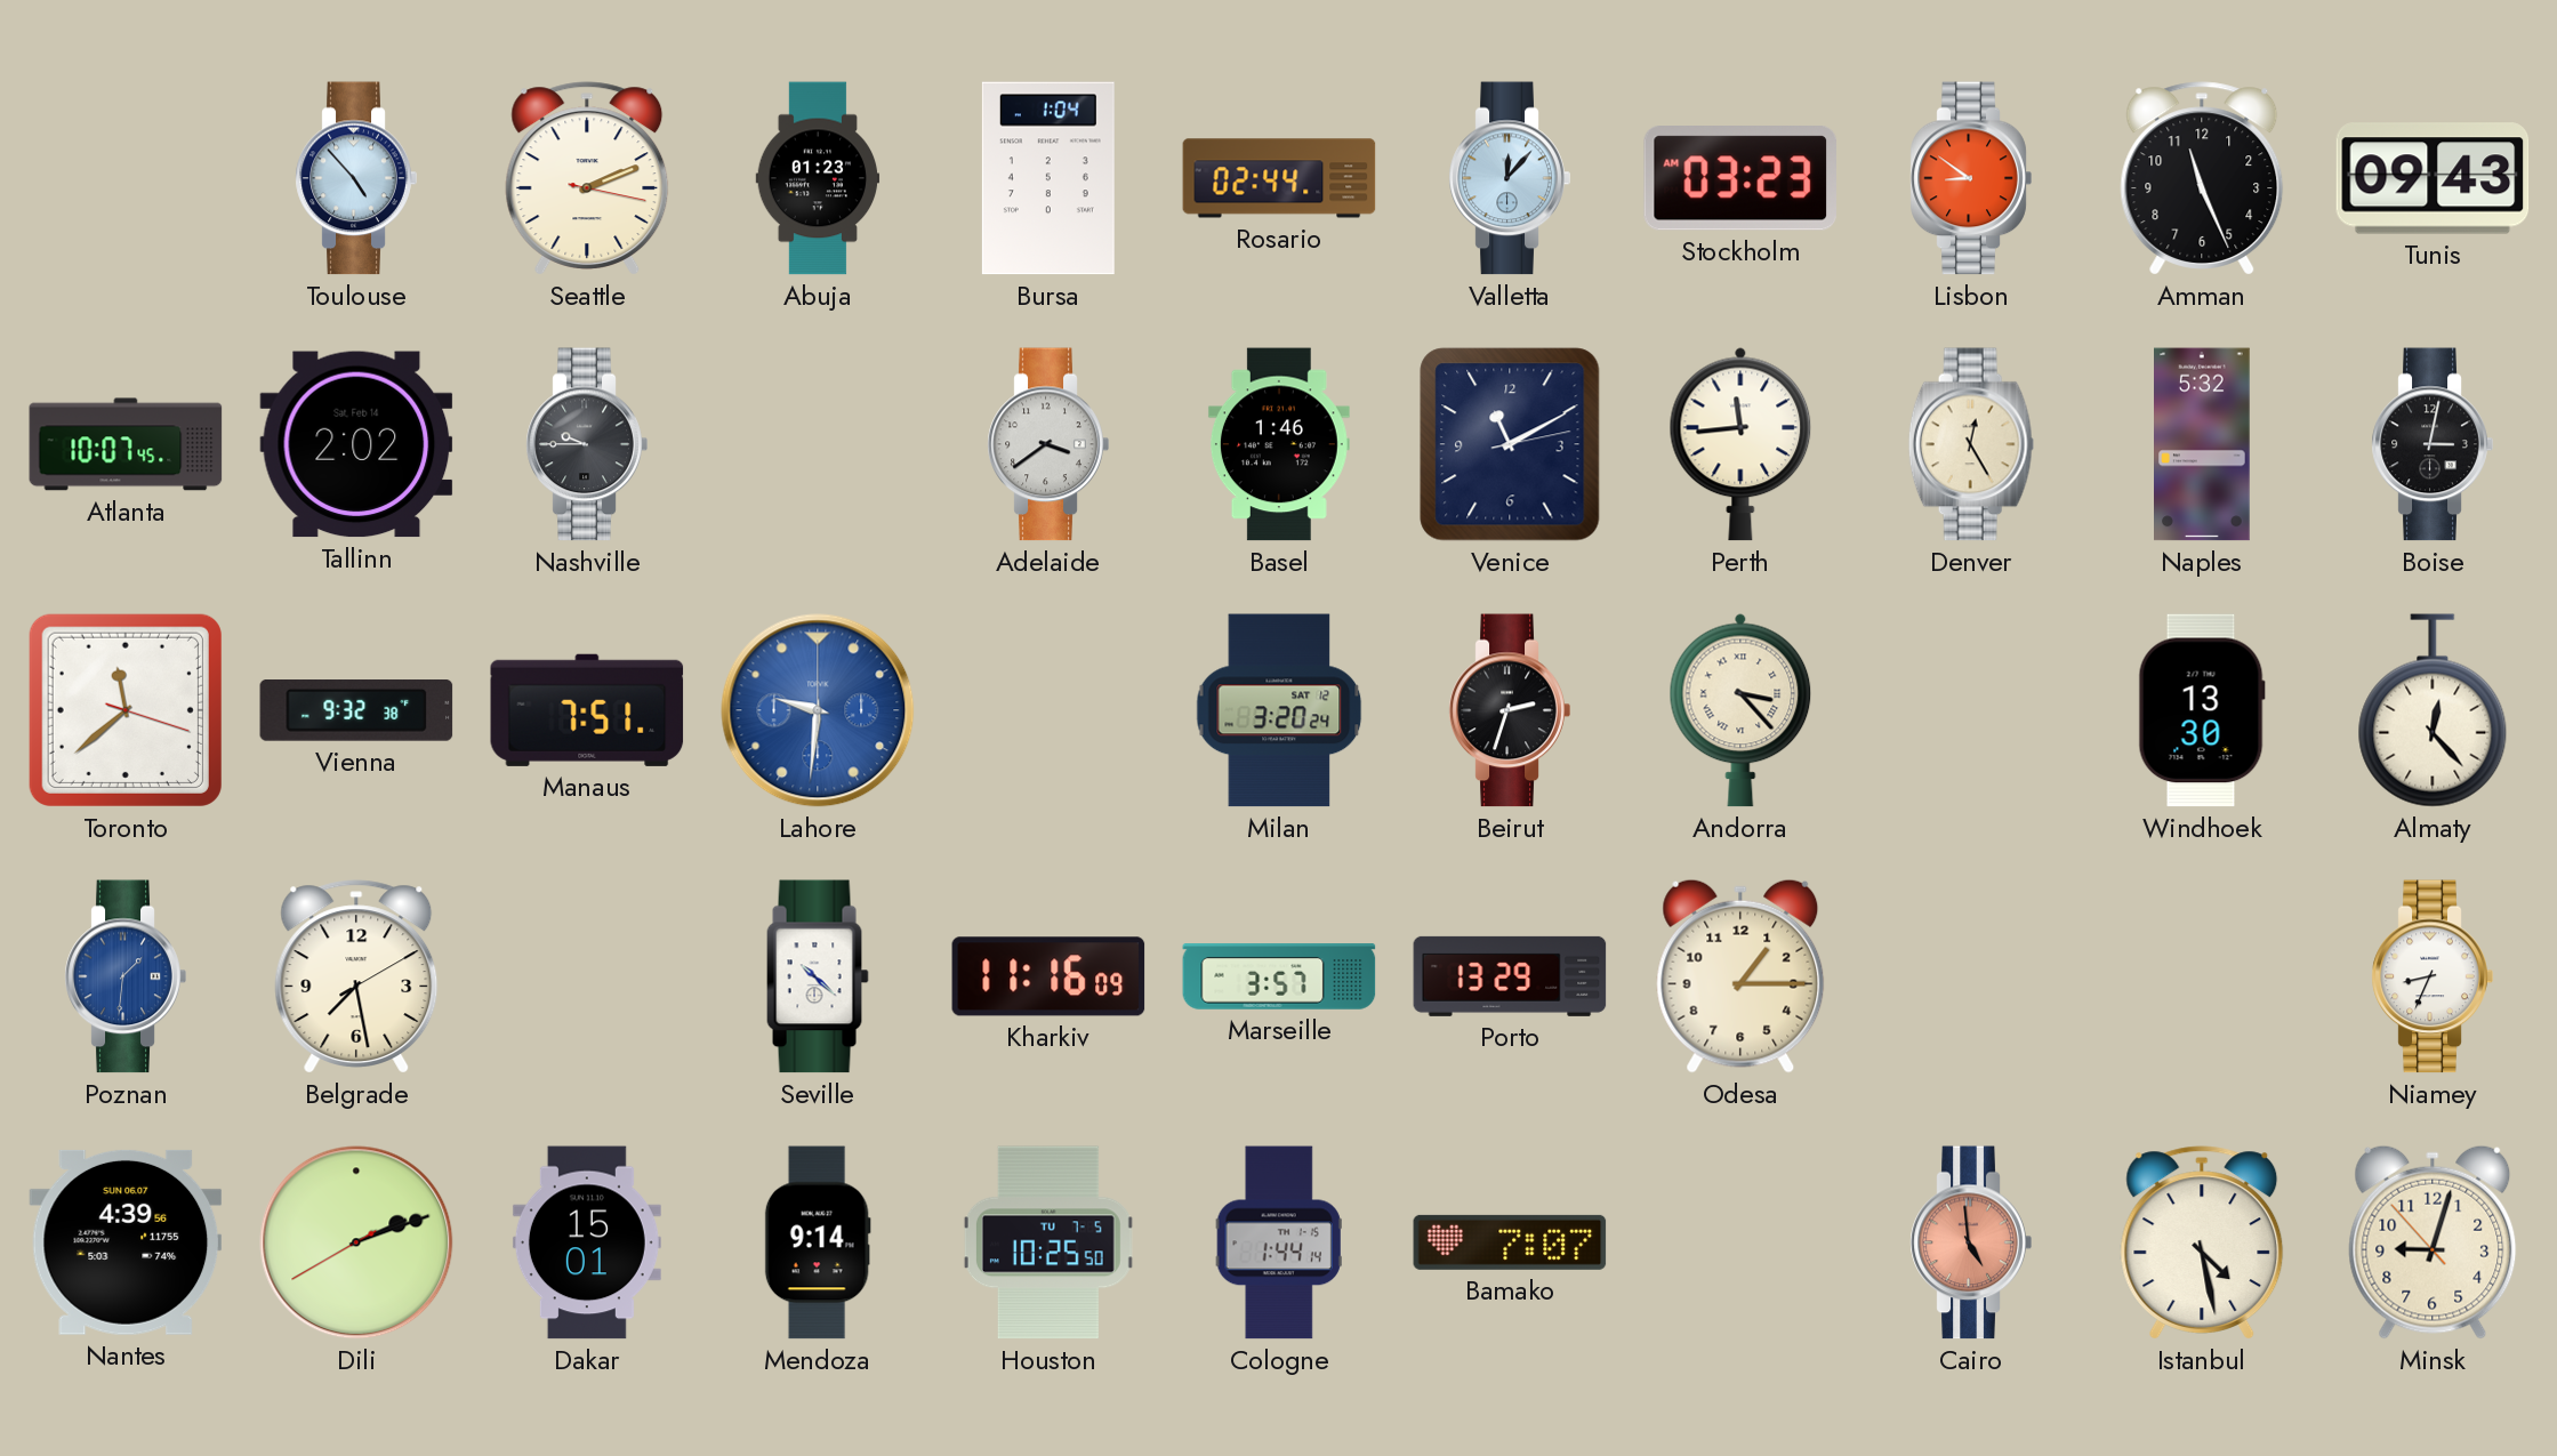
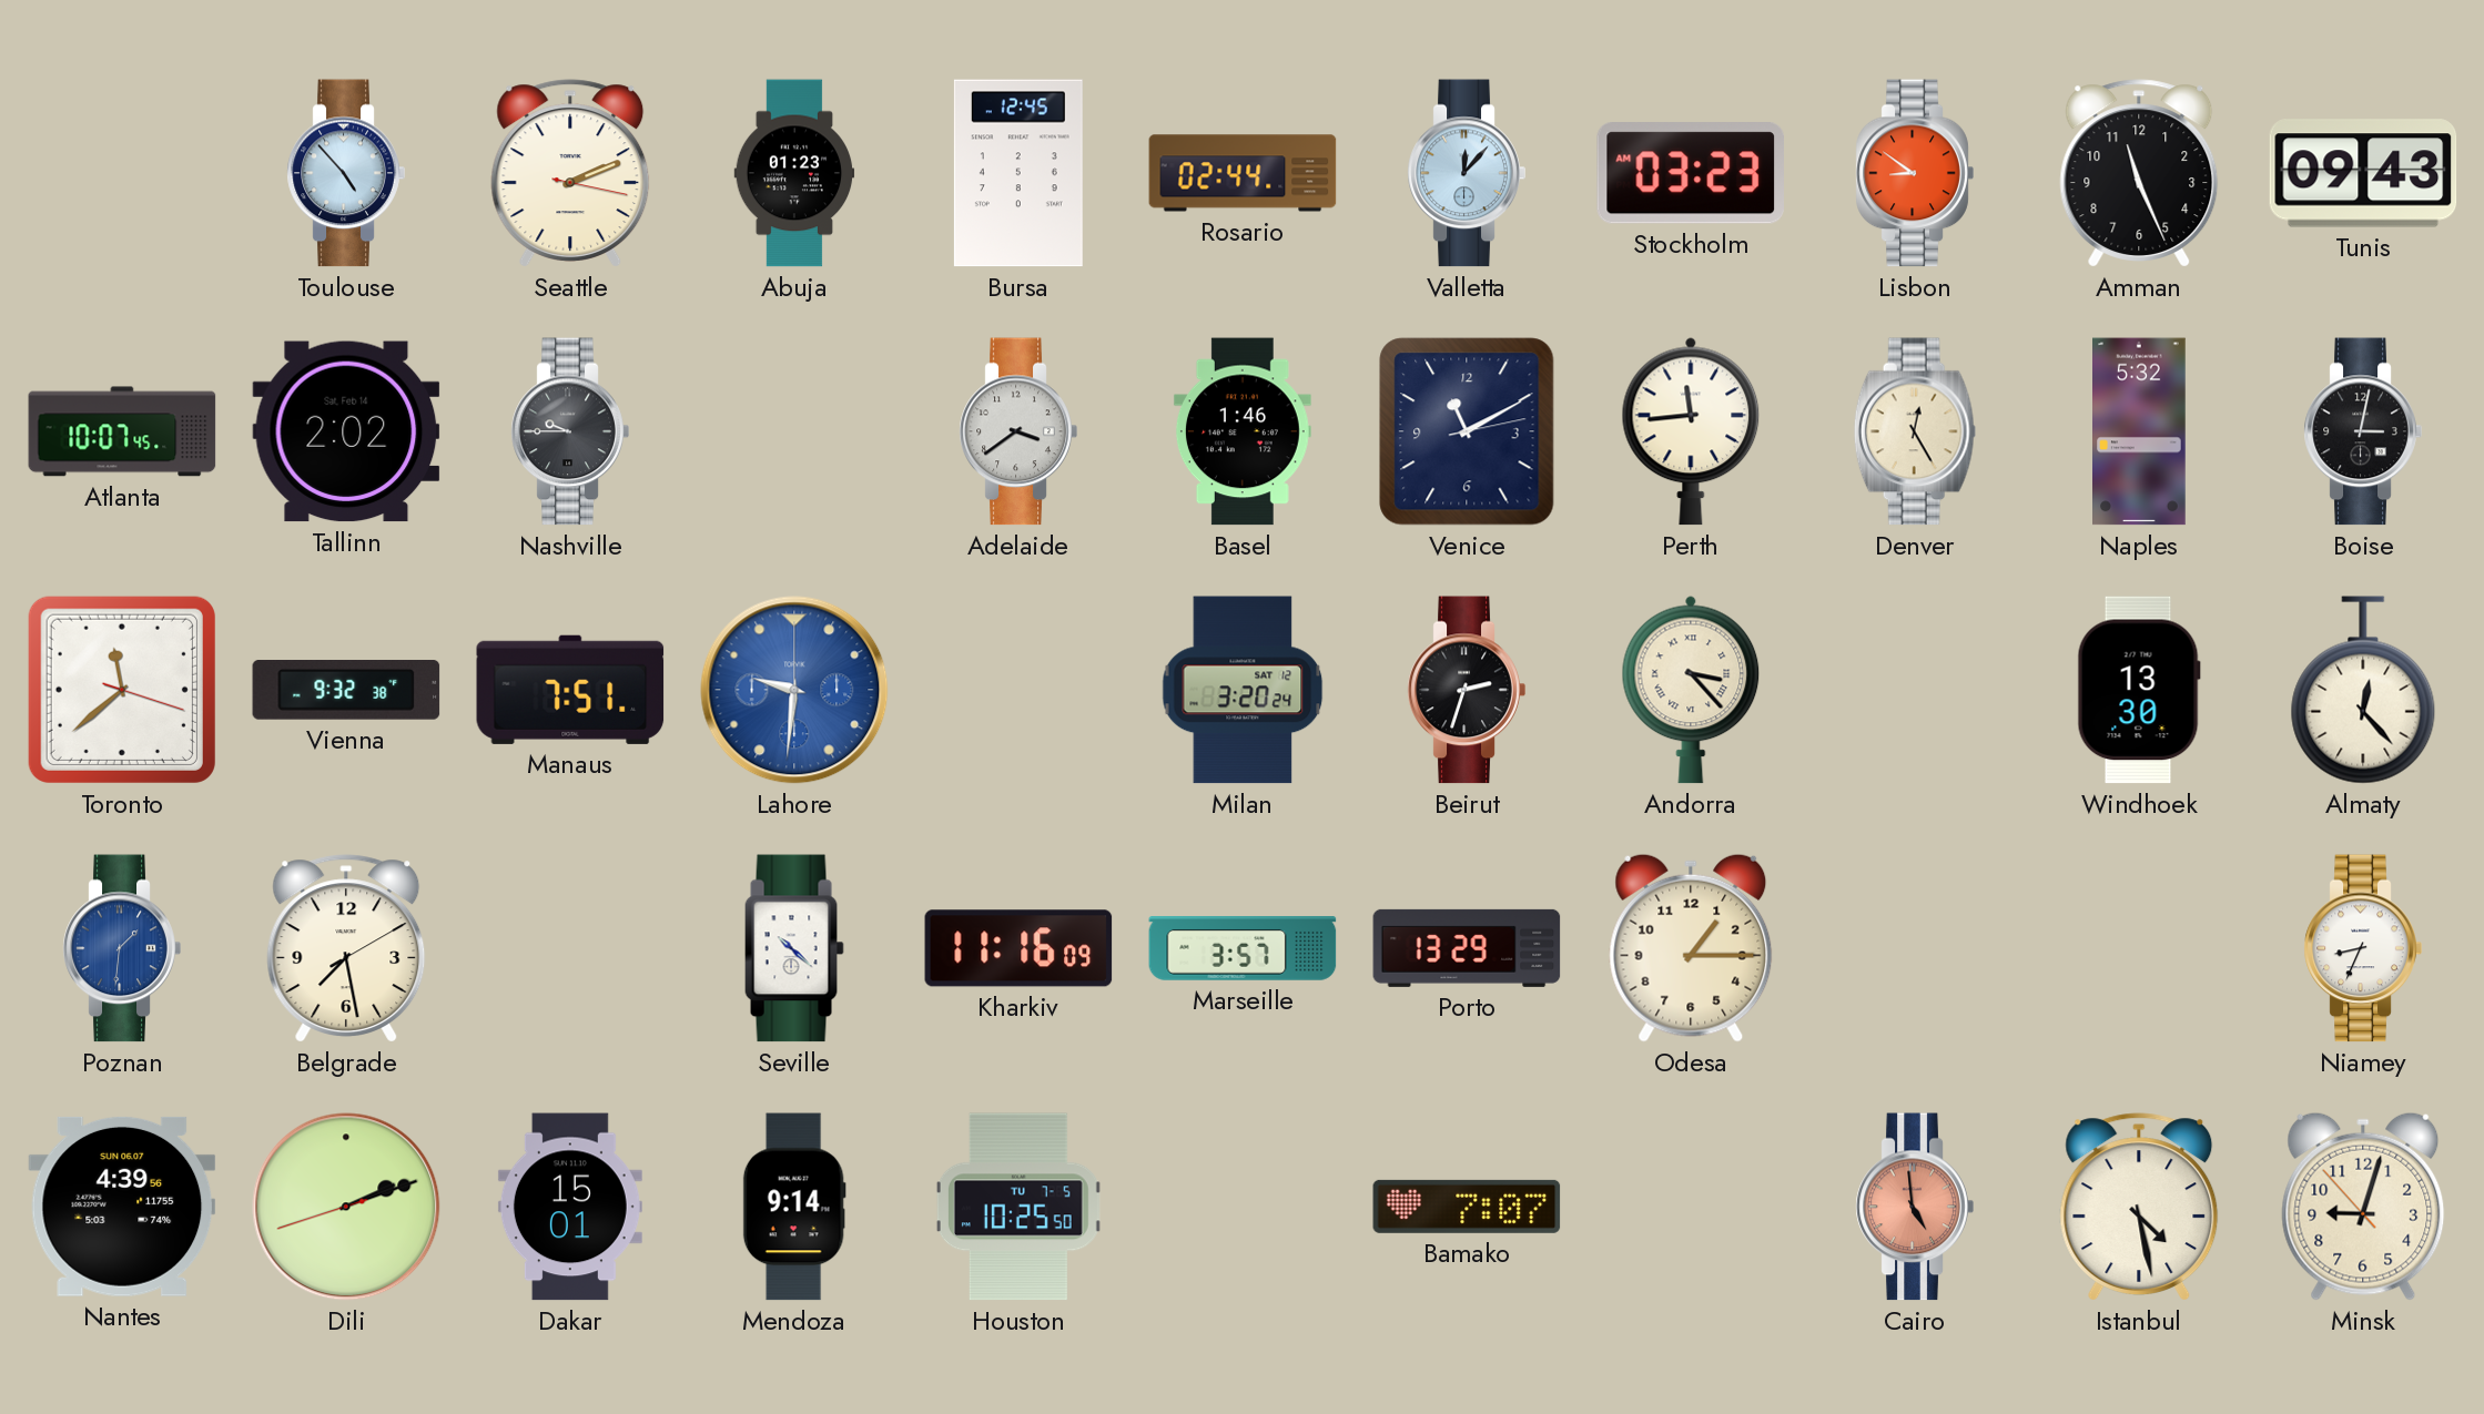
Bursa: 1:04 -> 12:45 (1018, 173)
Dili: 2:11:40 -> 2:11:42 (346, 1207)
Cologne: 1:44 -> none (1279, 1242)
